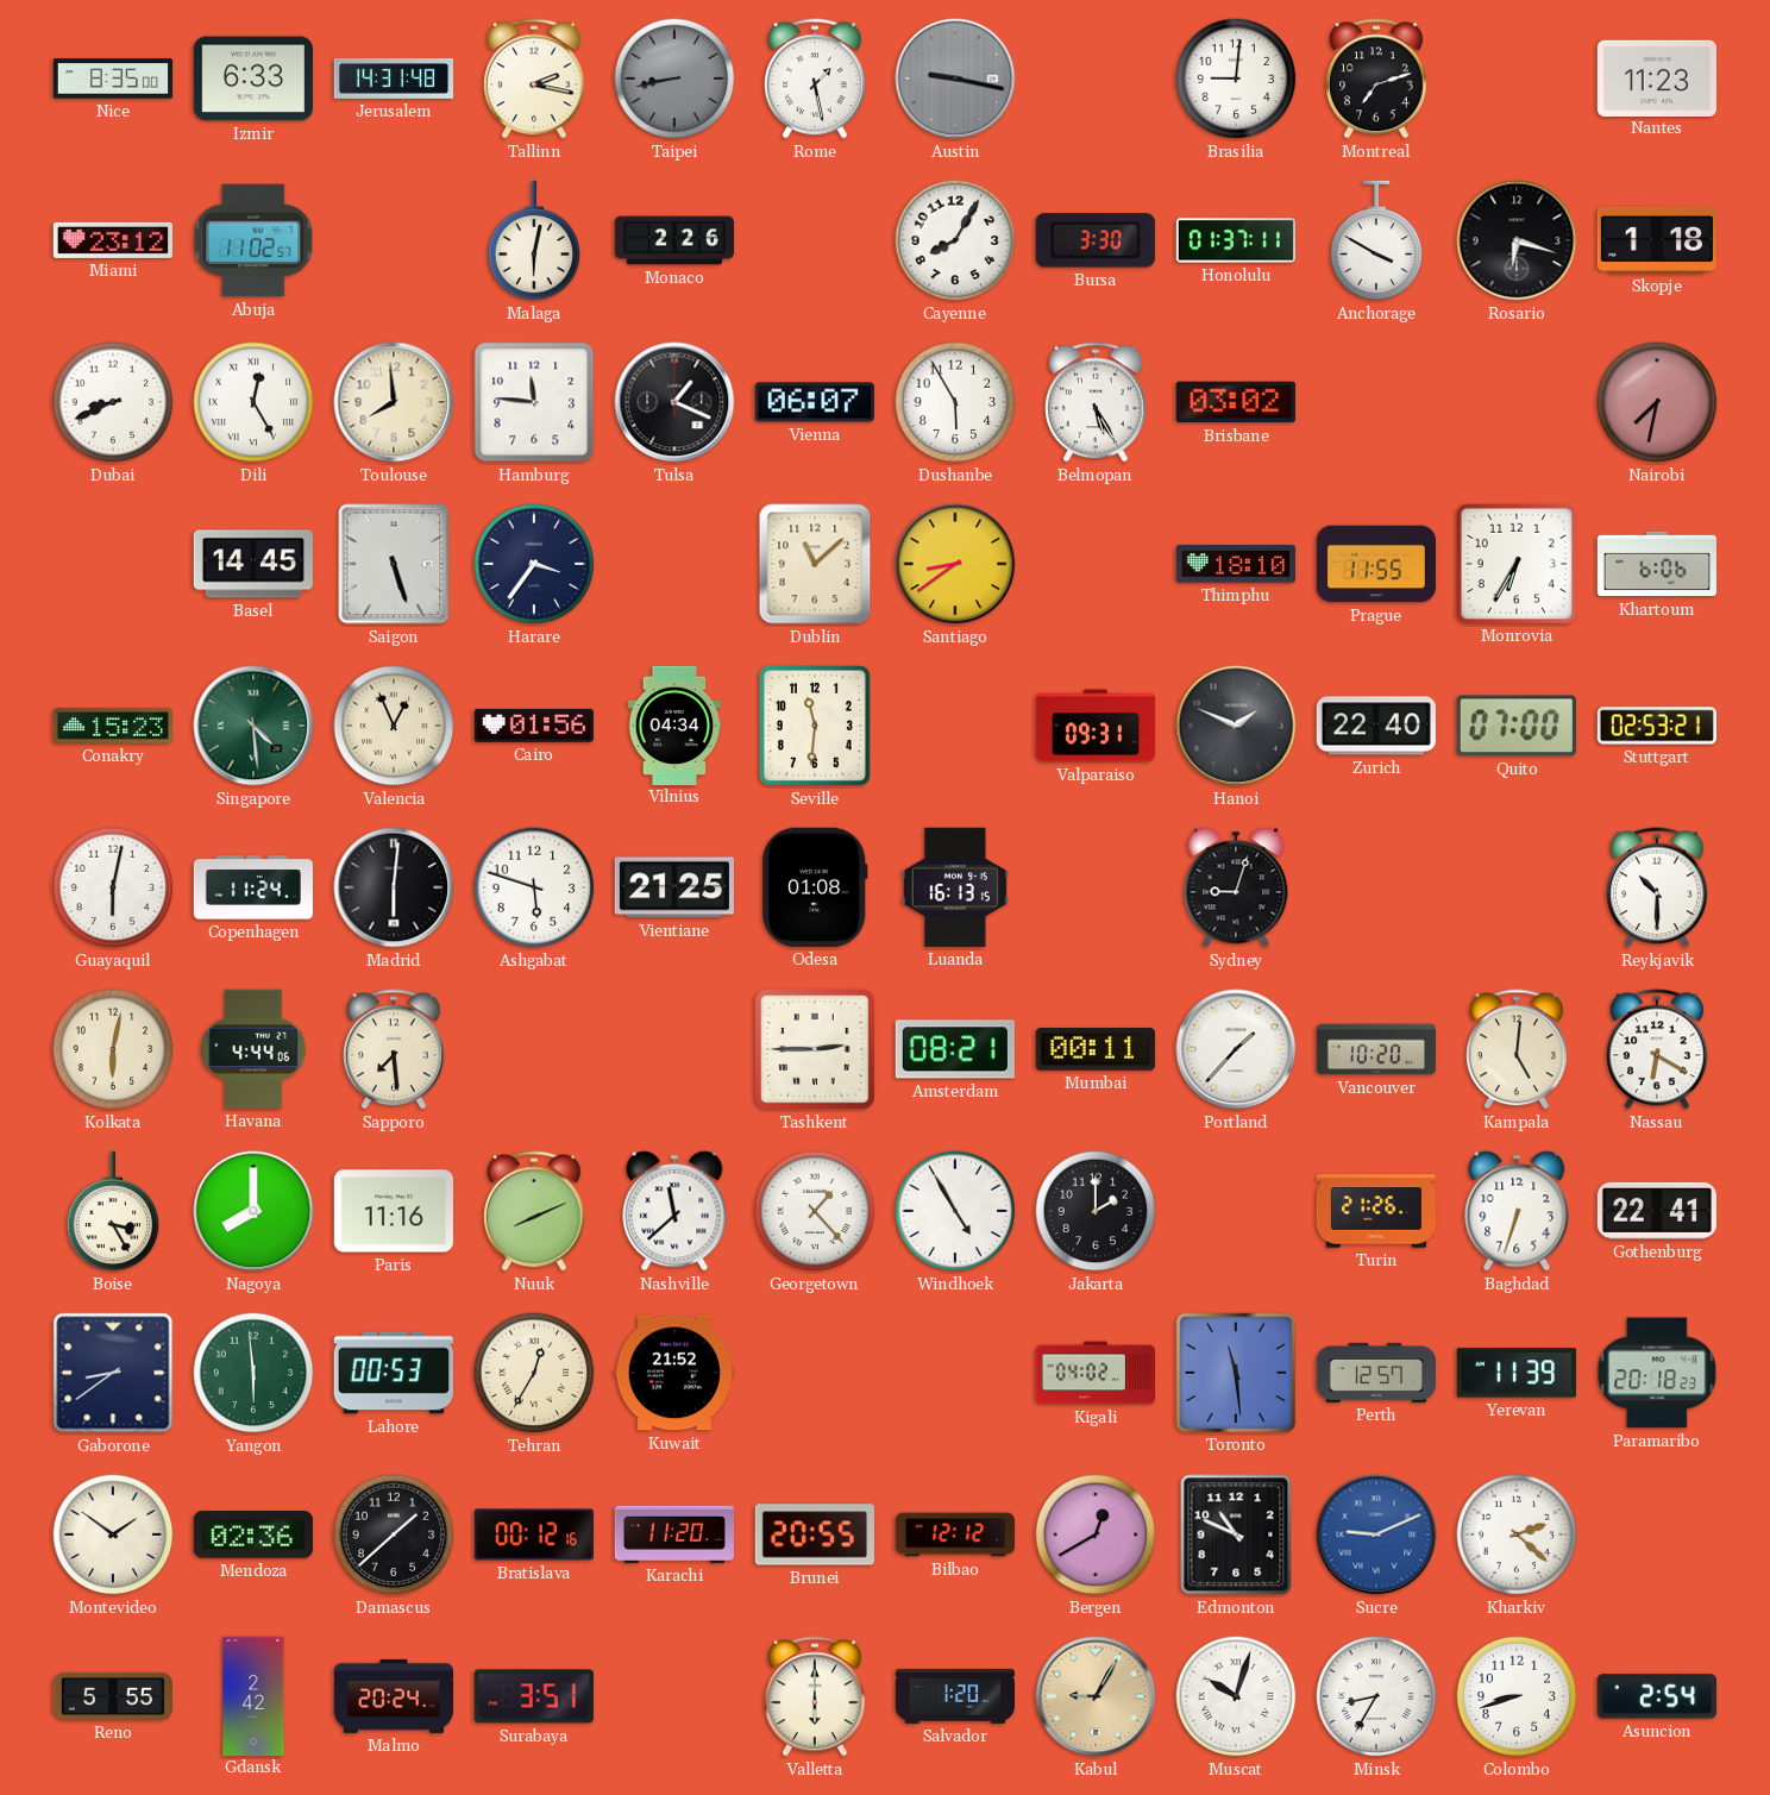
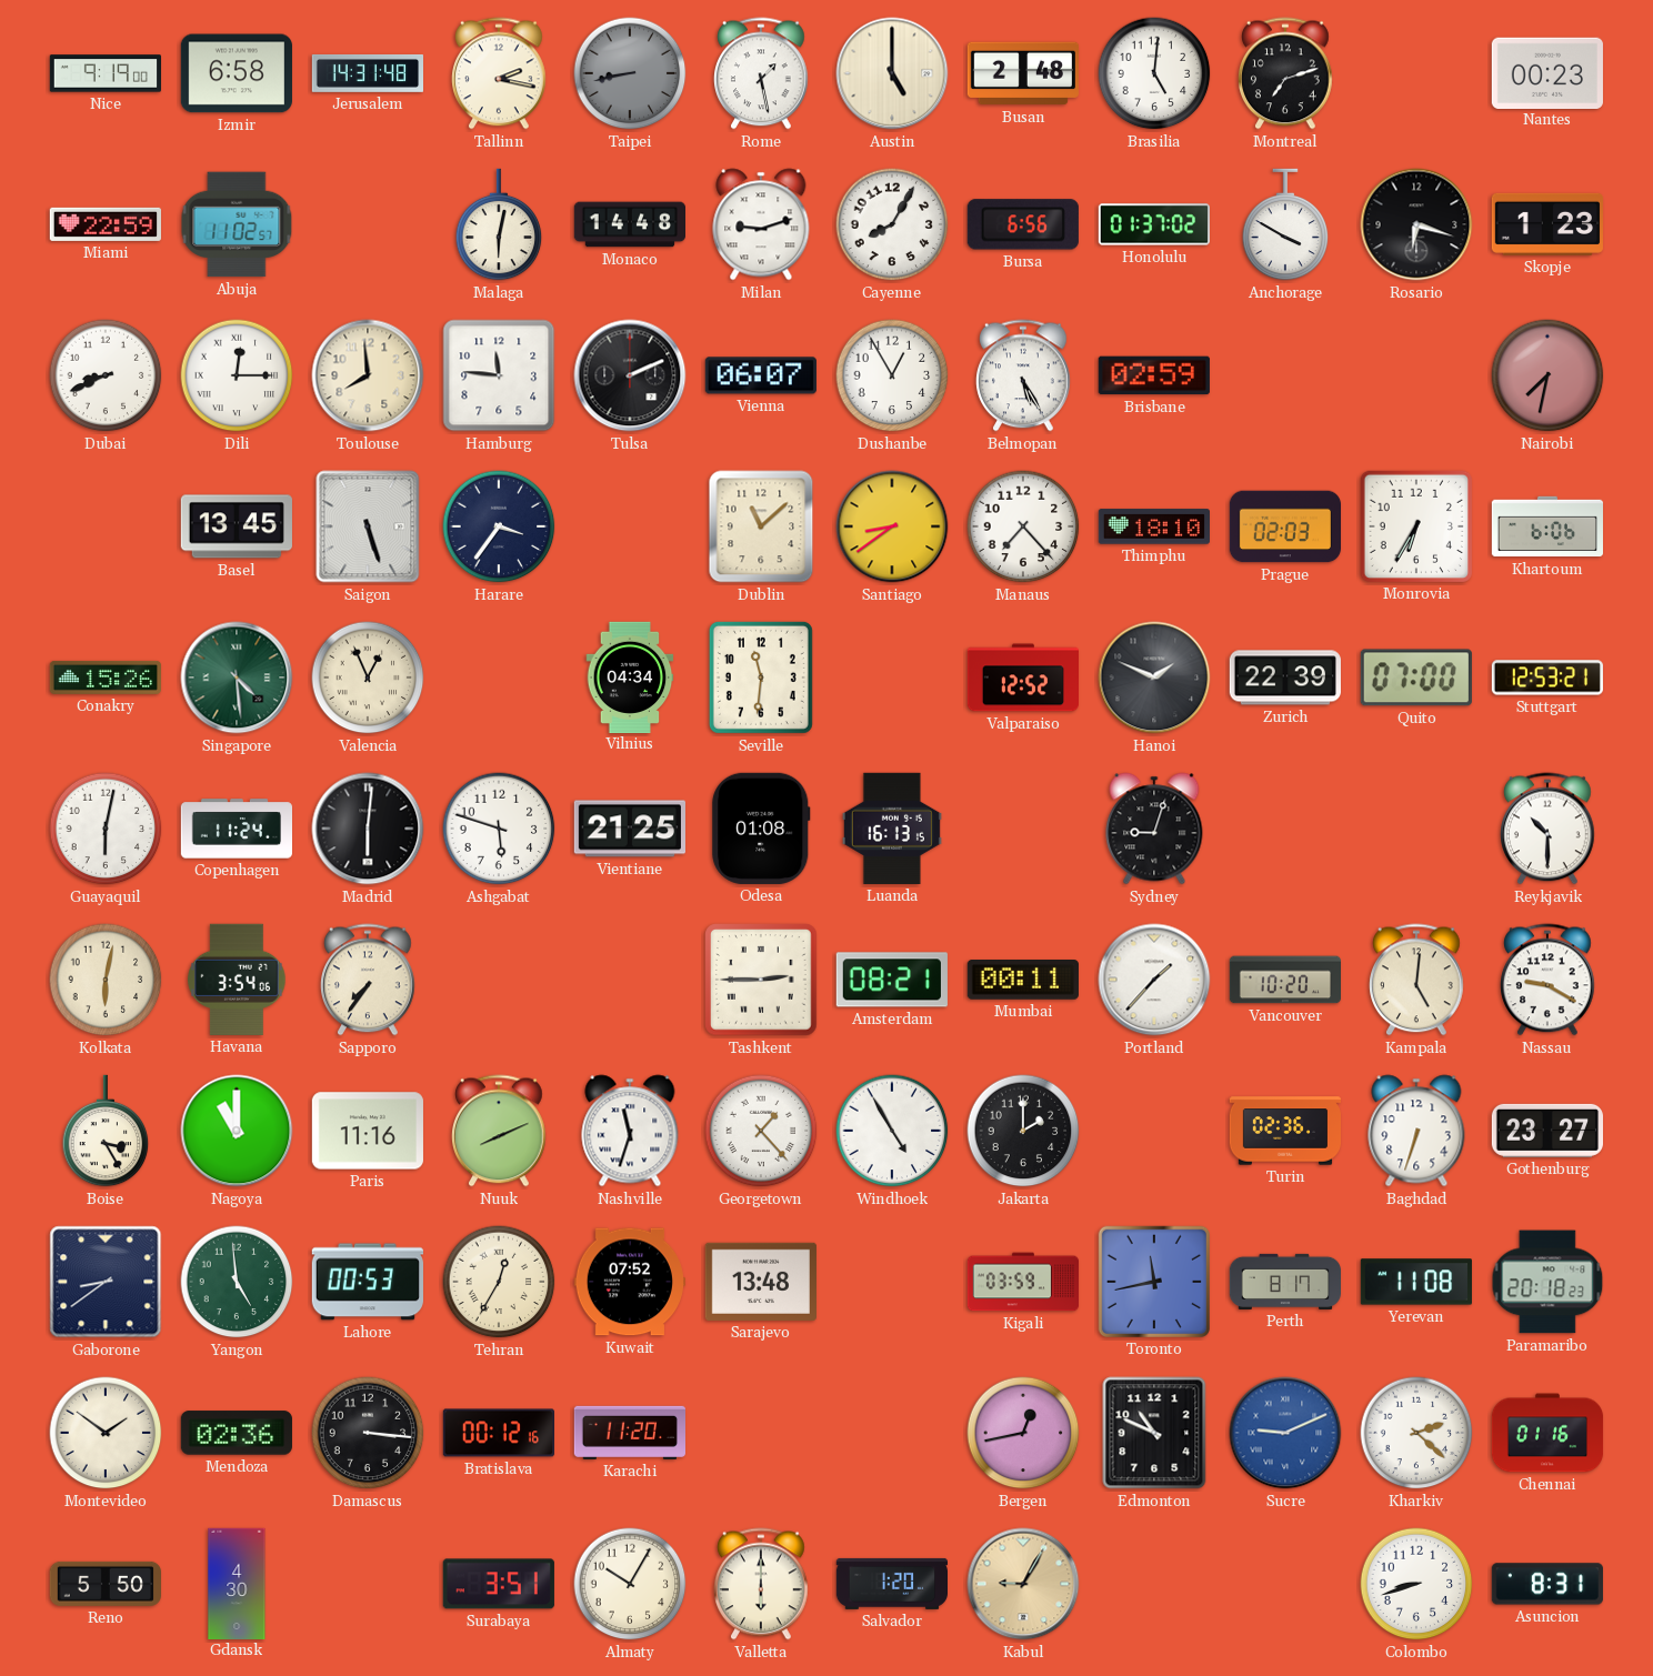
Nice: 8:35 -> 9:19 (104, 73)
Izmir: 6:33 -> 6:58 (237, 73)
Austin: 9:17 -> 5:00 (892, 73)
Austin dial: grey -> cream (892, 73)
Busan: none -> 2:48 (1022, 73)
Brasilia: 9:01 -> 5:01 (1154, 73)
Nantes: 11:23 -> 00:23 (1547, 72)
Miami: 23:12 -> 22:59 (106, 224)
Monaco: 2:26 -> 14:48 (629, 224)
Milan: none -> 9:12 (761, 224)
Bursa: 3:30 -> 6:56 (1023, 224)
Honolulu: 01:37:11 -> 01:37:02 (1153, 224)
Skopje: 1:18 -> 1:23 (1547, 224)
Dili: 12:25 -> 12:15 (237, 375)
Tulsa: 1:19 -> 2:11 (630, 375)
Dushanbe: 5:55 -> 12:55 (892, 375)
Brisbane: 03:02 -> 02:59 (1154, 375)
Basel: 14:45 -> 13:45 (237, 526)
Manaus: none -> 7:23 (1023, 526)
Prague: 11:55 -> 02:03 (1284, 526)
Conakry: 15:23 -> 15:26 (104, 678)
Cairo: 01:56 -> none (534, 726)
Valparaiso: 09:31 -> 12:52 (1022, 678)
Zurich: 22:40 -> 22:39 (1285, 678)
Stuttgart: 02:53 -> 12:53 (1546, 678)
Havana: 4:44 -> 3:54 (237, 980)
Sapporo: 7:29 -> 7:36 (369, 980)
Nassau: 6:20 -> 9:20 (1549, 980)
Nagoya: 8:00 -> 11:00 (237, 1131)
Nashville: 11:38 -> 11:33 (630, 1131)
Turin: 21:26 -> 02:36 (1284, 1131)
Gothenburg: 22:41 -> 23:27 (1546, 1131)
Yangon: 5:59 -> 4:59 (237, 1282)
Kuwait: 21:52 -> 07:52 (630, 1282)
Sarajevo: none -> 13:48 (761, 1282)
Kigali: 04:02 -> 03:59 (1023, 1282)
Toronto: 11:29 -> 11:43 (1154, 1282)
Perth: 12:57 -> 8:17 (1284, 1282)
Yerevan: 11:39 -> 11:08 (1416, 1282)
Damascus: 1:38 -> 3:16 (368, 1433)
Brunei: 20:55 -> none (815, 1534)
Bilbao: 12:12 -> none (954, 1534)
Bergen: 12:40 -> 12:43 (1023, 1433)
Chennai: none -> 01:16 (1547, 1433)
Reno: 5:55 -> 5:50 (104, 1584)
Gdansk: 2:42 -> 4:30 (237, 1583)
Malmo: 20:24 -> none (393, 1696)
Almaty: none -> 10:05 (630, 1584)
Muscat: 10:03 -> none (1236, 1696)
Minsk: 8:35 -> none (1376, 1696)
Asuncion: 2:54 -> 8:31 (1547, 1584)
